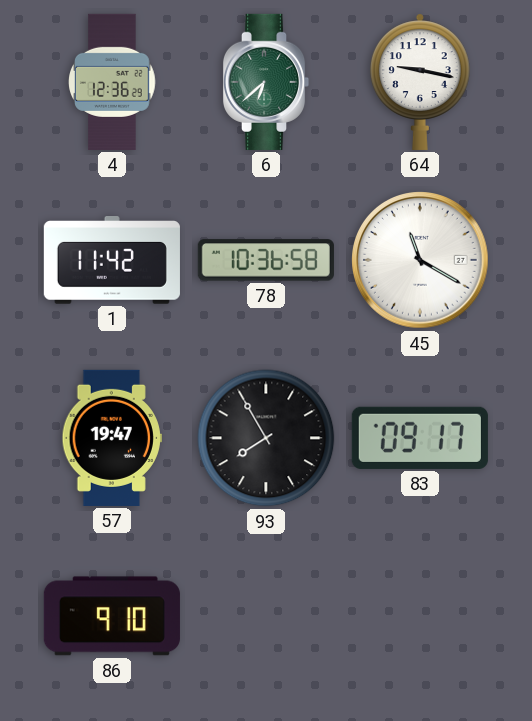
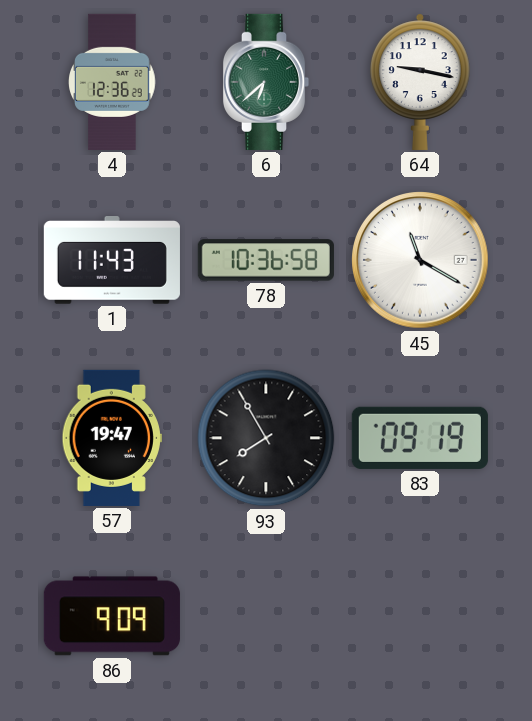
1: 11:42 -> 11:43 (112, 261)
83: 09:17 -> 09:19 (420, 438)
86: 9:10 -> 9:09 (112, 616)
